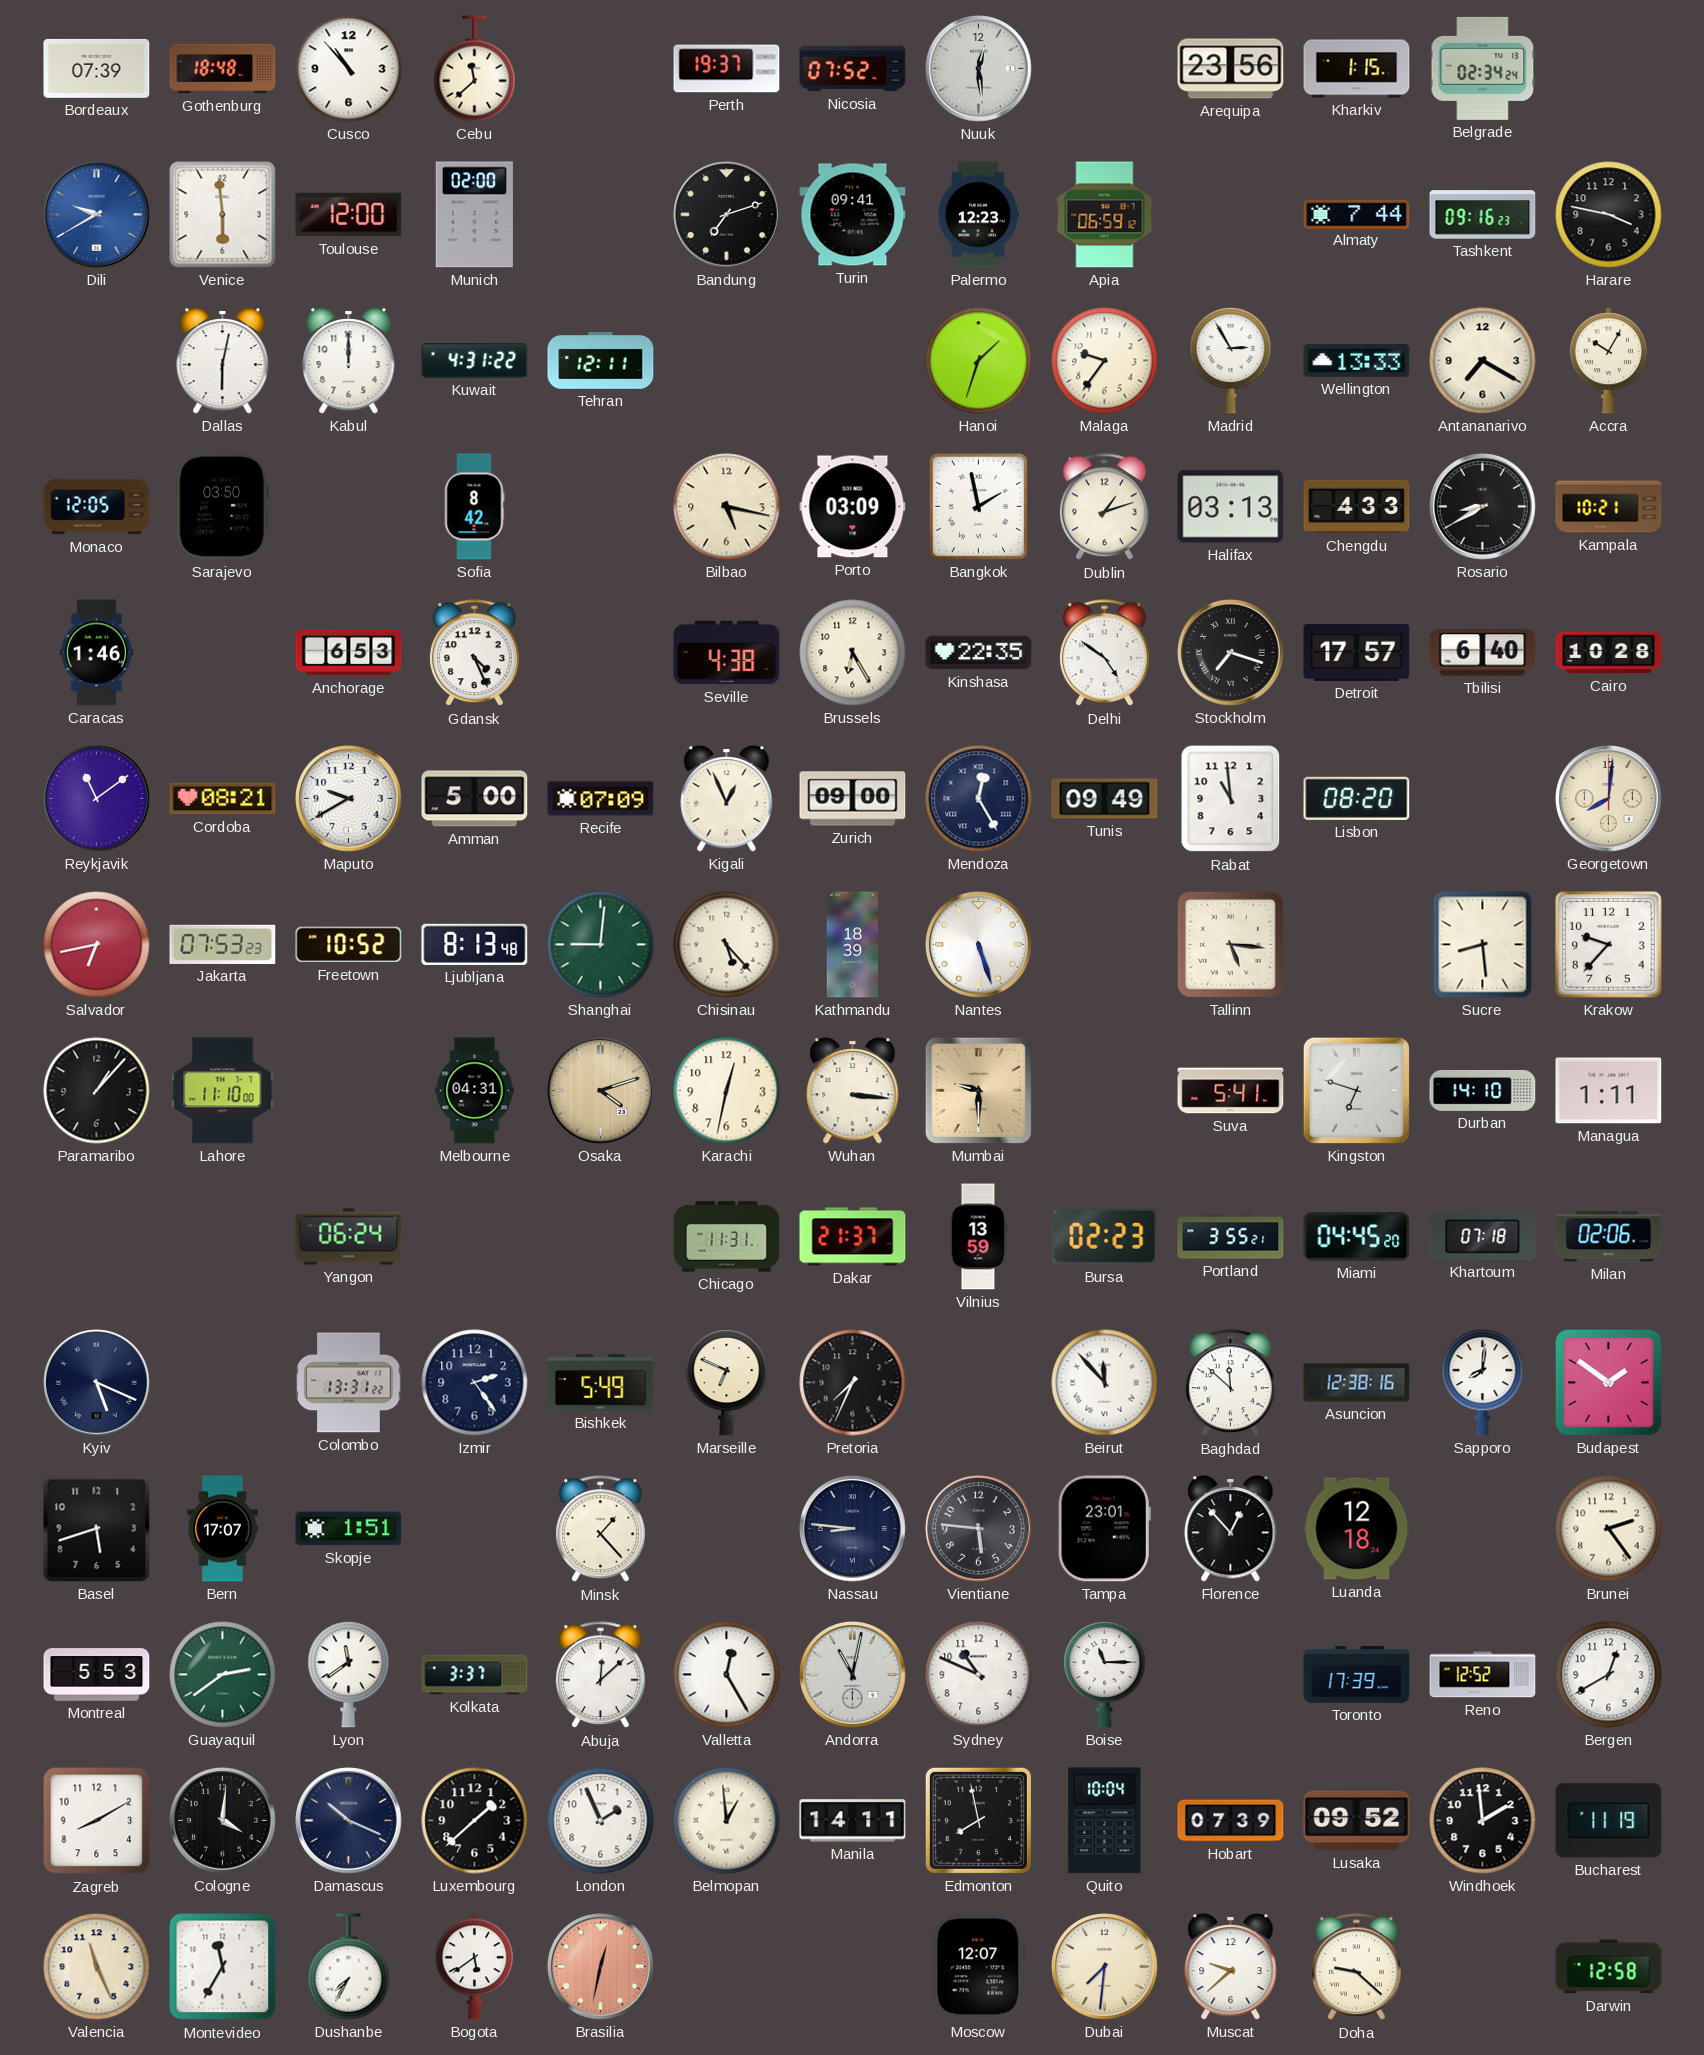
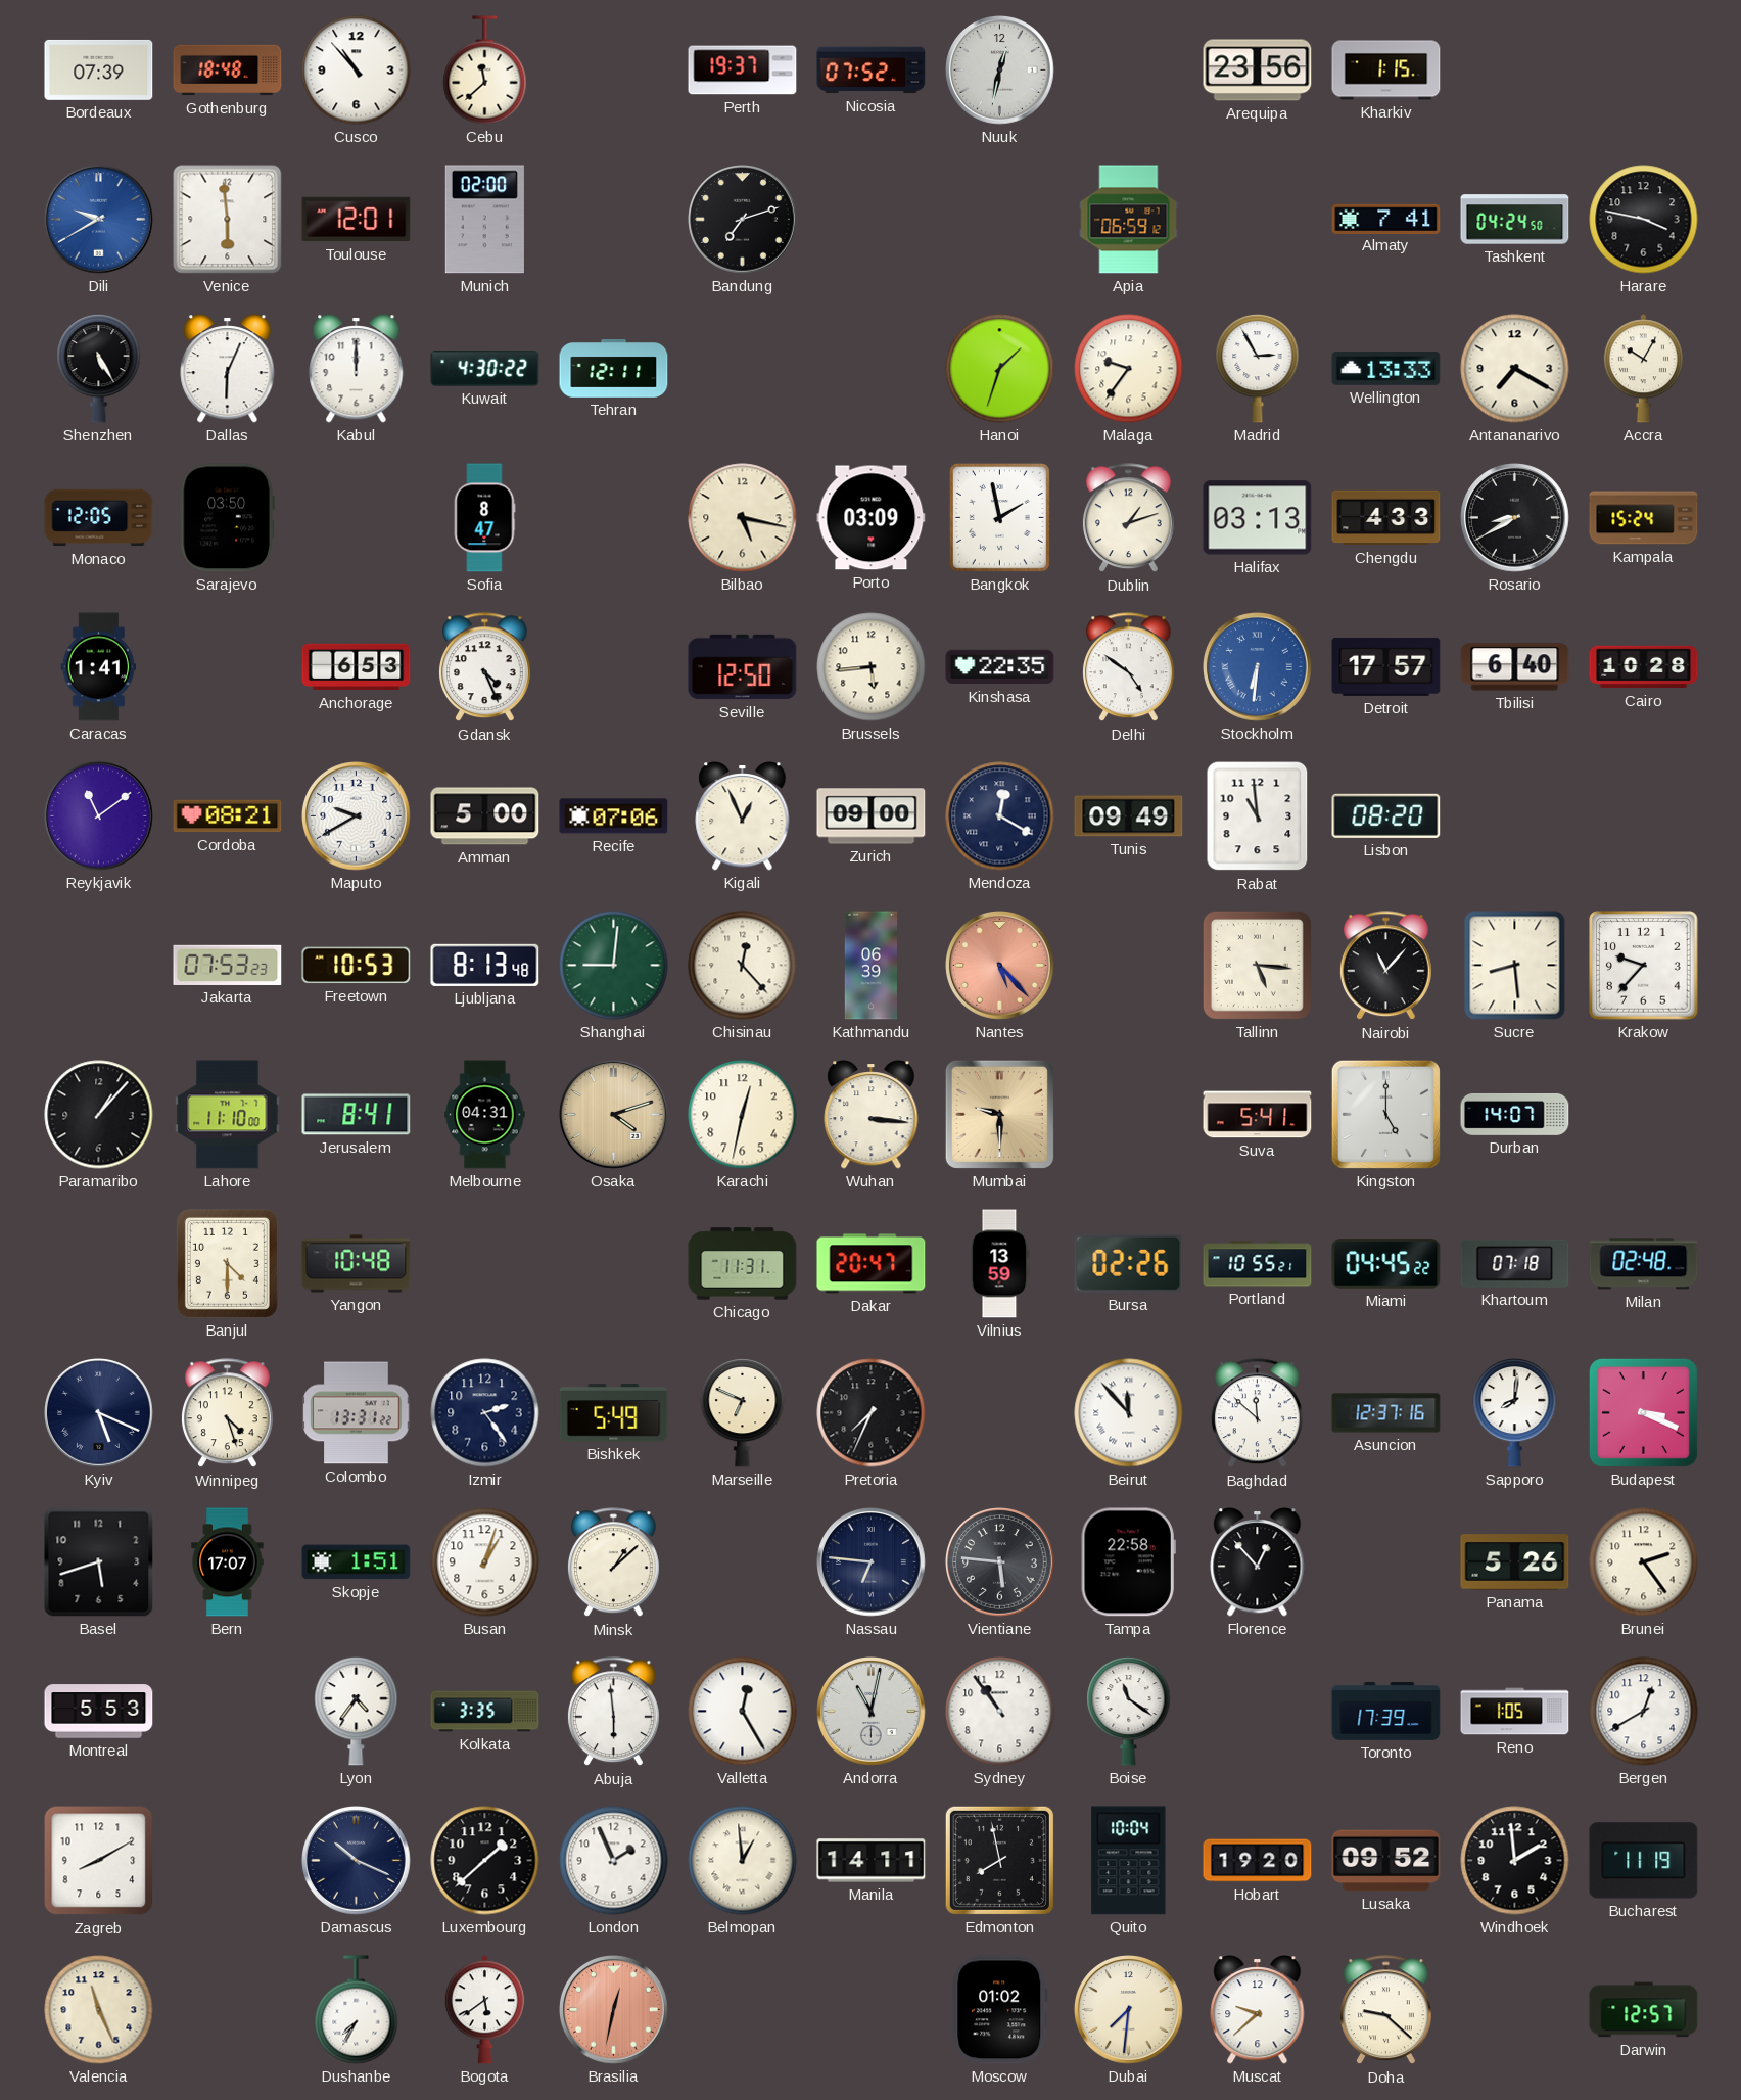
Nuuk: 12:29 -> 12:32 (1000, 71)
Belgrade: 02:34 -> none (1483, 68)
Toulouse: 12:00 -> 12:01 (357, 220)
Turin: 09:41 -> none (853, 215)
Palermo: 12:23 -> none (978, 215)
Almaty: 7:44 -> 7:41 (1386, 219)
Tashkent: 09:16 -> 04:24 (1515, 220)
Shenzhen: none -> 5:25 (99, 368)
Dallas: 6:02 -> 6:04 (228, 369)
Kuwait: 4:31 -> 4:30 (485, 369)
Sofia: 8:42 -> 8:47 (484, 518)
Kampala: 10:21 -> 15:24 (1644, 518)
Caracas: 1:46 -> 1:41 (99, 667)
Seville: 4:38 -> 12:50 (743, 667)
Brussels: 6:25 -> 5:44 (872, 667)
Stockholm: 7:18 -> 6:31 (1258, 667)
Stockholm dial: black -> blue (1258, 667)
Recife: 07:09 -> 07:06 (614, 816)
Mendoza: 12:25 -> 12:20 (1000, 816)
Georgetown: 8:01 -> none (1609, 799)
Salvador: 6:43 -> none (97, 945)
Freetown: 10:52 -> 10:53 (357, 966)
Chisinau: 5:23 -> 12:23 (743, 966)
Kathmandu: 18:39 -> 06:39 (870, 966)
Nantes: 5:27 -> 5:23 (1000, 966)
Nantes dial: white -> salmon (1000, 966)
Nairobi: none -> 11:07 (1385, 966)
Jerusalem: none -> 8:41 (357, 1115)
Kingston: 6:48 -> 5:00 (1385, 1114)
Durban: 14:10 -> 14:07 (1515, 1114)
Managua: 1:11 -> none (1609, 1091)
Banjul: none -> 4:30 (227, 1263)
Yangon: 06:24 -> 10:48 (357, 1264)
Dakar: 21:37 -> 20:47 (872, 1264)
Bursa: 02:23 -> 02:26 (1129, 1263)
Portland: 3:55 -> 10:55 (1258, 1264)
Miami: 04:45:20 -> 04:45:22 (1386, 1264)
Milan: 02:06 -> 02:48 (1644, 1264)
Winnipeg: none -> 4:27 (227, 1413)
Asuncion: 12:38 -> 12:37 (1386, 1413)
Budapest: 1:51 -> 3:19 (1643, 1412)
Busan: none -> 1:03 (485, 1562)
Minsk: 1:23 -> 1:08 (613, 1562)
Nassau: 8:46 -> 6:46 (872, 1562)
Tampa: 23:01 -> 22:58 (1128, 1562)
Luanda: 12:18 -> none (1357, 1529)
Panama: none -> 5:26 (1515, 1562)
Guayaquil: 2:39 -> none (223, 1675)
Lyon: 11:39 -> 4:36 (357, 1711)
Kolkata: 3:37 -> 3:35 (485, 1712)
Abuja: 12:08 -> 5:59 (613, 1712)
Sydney: 10:49 -> 10:54 (1000, 1712)
Boise: 11:15 -> 11:21 (1129, 1711)
Reno: 12:52 -> 1:05 (1515, 1712)
Cologne: 4:01 -> none (223, 1821)
Hobart: 07:39 -> 19:20 (1258, 1861)
Montevideo: 11:35 -> none (223, 1967)
Moscow: 12:07 -> 01:02 (1000, 2010)
Darwin: 12:58 -> 12:57 (1644, 2010)
